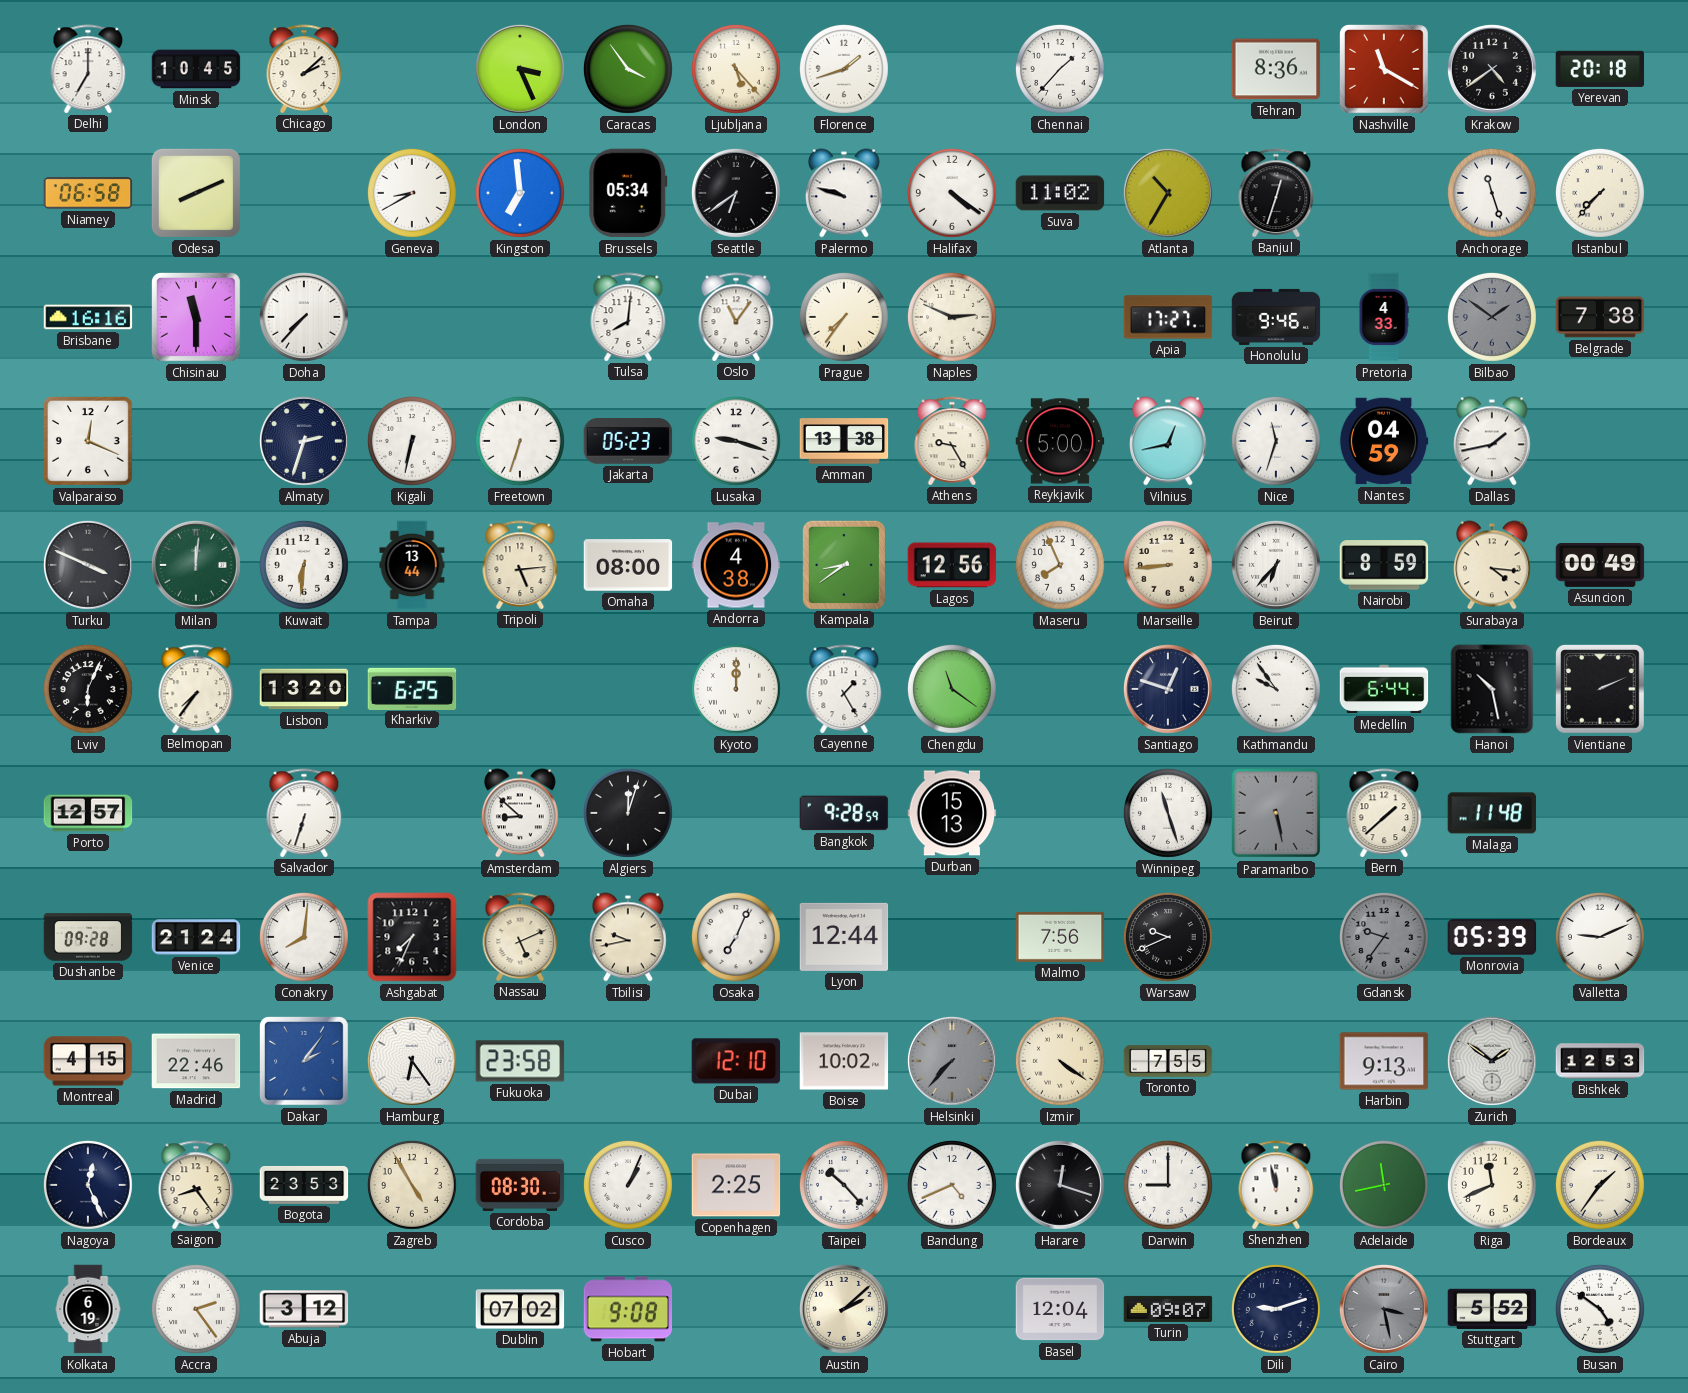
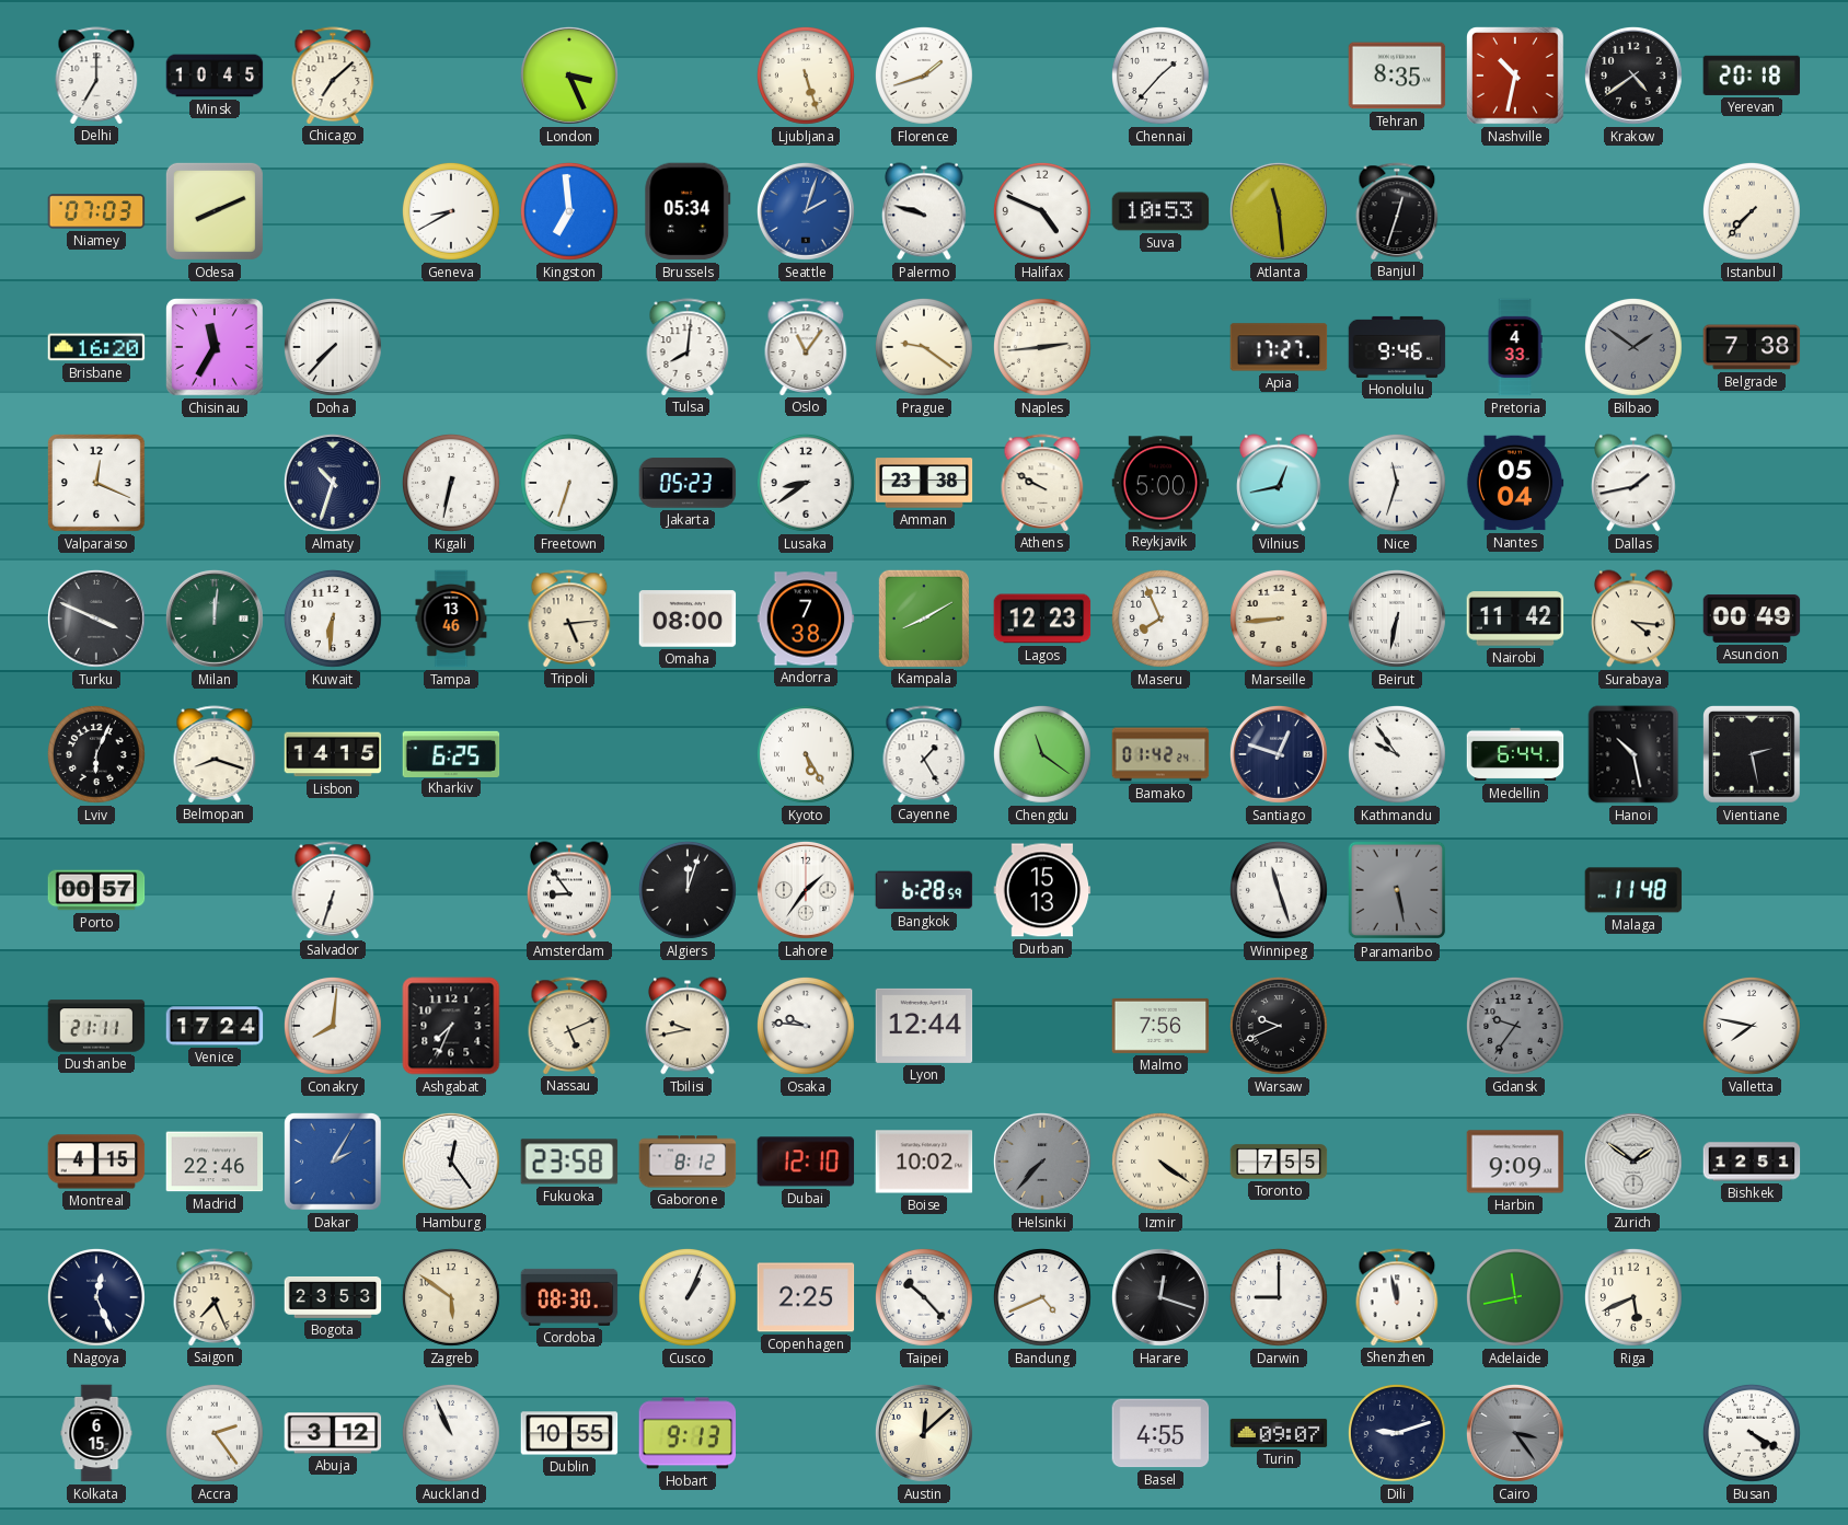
Chicago: 2:08 -> 7:08 (333, 76)
Caracas: 3:54 -> none (628, 69)
Ljubljana: 5:23 -> 5:27 (806, 76)
Tehran: 8:36 -> 8:35 (1397, 76)
Nashville: 11:20 -> 10:32 (1516, 77)
Niamey: 06:58 -> 07:03 (96, 211)
Seattle: 6:39 -> 2:03 (806, 211)
Seattle dial: black -> blue (806, 211)
Halifax: 4:21 -> 4:49 (1042, 211)
Suva: 11:02 -> 10:53 (1160, 211)
Atlanta: 10:35 -> 11:29 (1279, 211)
Anchorage: 11:27 -> none (1492, 193)
Brisbane: 16:16 -> 16:20 (96, 347)
Chisinau: 11:30 -> 11:35 (216, 348)
Prague: 7:36 -> 9:21 (924, 347)
Naples: 2:49 -> 2:44 (1042, 347)
Almaty: 2:33 -> 10:33 (333, 483)
Lusaka: 9:18 -> 8:39 (806, 483)
Amman: 13:38 -> 23:38 (924, 483)
Athens: 9:25 -> 9:50 (1042, 483)
Nantes: 04:59 -> 05:04 (1515, 483)
Tampa: 13:44 -> 13:46 (451, 619)
Andorra: 4:38 -> 7:38 (806, 619)
Kampala: 8:39 -> 8:10 (924, 617)
Lagos: 12:56 -> 12:23 (1042, 619)
Beirut: 6:37 -> 6:32 (1397, 619)
Nairobi: 8:59 -> 11:42 (1515, 619)
Belmopan: 7:36 -> 8:18 (215, 754)
Lisbon: 13:20 -> 14:15 (333, 754)
Kyoto: 12:00 -> 5:25 (806, 754)
Bamako: none -> 01:42 (1160, 754)
Vientiane: 2:11 -> 2:28 (1753, 755)
Porto: 12:57 -> 00:57 (96, 890)
Amsterdam: 8:52 -> 8:54 (570, 890)
Lahore: none -> 1:36 (806, 890)
Bangkok: 9:28 -> 6:28 (924, 890)
Bern: 1:38 -> none (1384, 813)
Dushanbe: 09:28 -> 21:11 (96, 1026)
Venice: 21:24 -> 17:24 (215, 1026)
Osaka: 7:04 -> 9:46 (806, 1026)
Monrovia: 05:39 -> none (1492, 937)
Valletta: 9:11 -> 7:47 (1752, 1026)
Dakar: 2:06 -> 2:05 (334, 1163)
Hamburg: 6:24 -> 12:24 (451, 1162)
Gaborone: none -> 8:12 (688, 1162)
Harbin: 9:13 -> 9:09 (1515, 1162)
Bishkek: 12:53 -> 12:51 (1752, 1162)
Saigon: 8:24 -> 7:26 (215, 1297)
Zagreb: 4:55 -> 5:51 (451, 1297)
Riga: 11:41 -> 5:41 (1633, 1297)
Bordeaux: 1:36 -> none (1600, 1185)
Kolkata: 6:19 -> 6:15 (96, 1433)
Auckland: none -> 10:56 (451, 1433)
Dublin: 07:02 -> 10:55 (569, 1433)
Hobart: 9:08 -> 9:13 (688, 1433)
Austin: 2:08 -> 12:08 (924, 1433)
Basel: 12:04 -> 4:55 (1160, 1433)
Cairo: 3:28 -> 3:24 (1515, 1433)
Stuttgart: 5:52 -> none (1492, 1309)
Busan: 4:51 -> 4:20 (1752, 1433)
